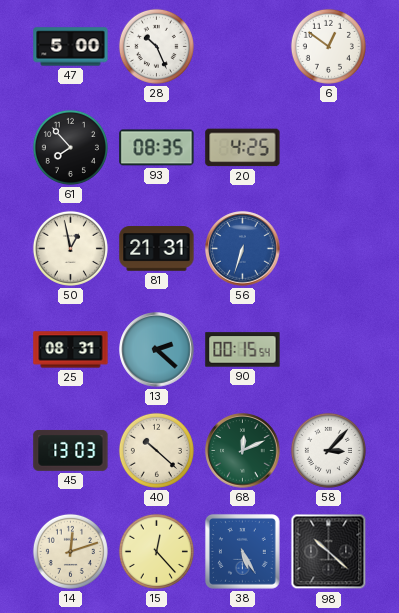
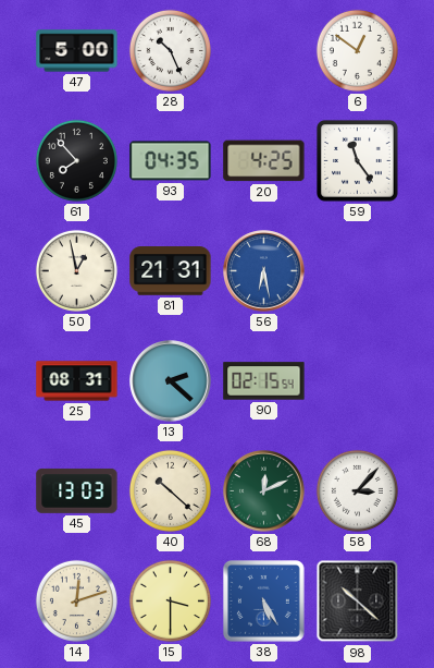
93: 08:35 -> 04:35 (171, 161)
59: none -> 11:24 (358, 161)
56: 6:33 -> 6:28 (264, 271)
90: 00:15 -> 02:15 (264, 381)
15: 12:23 -> 3:30 (170, 600)
